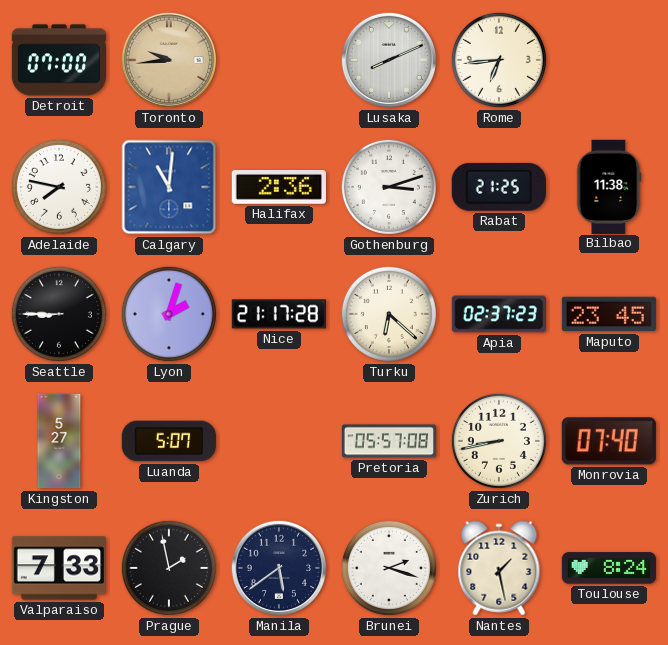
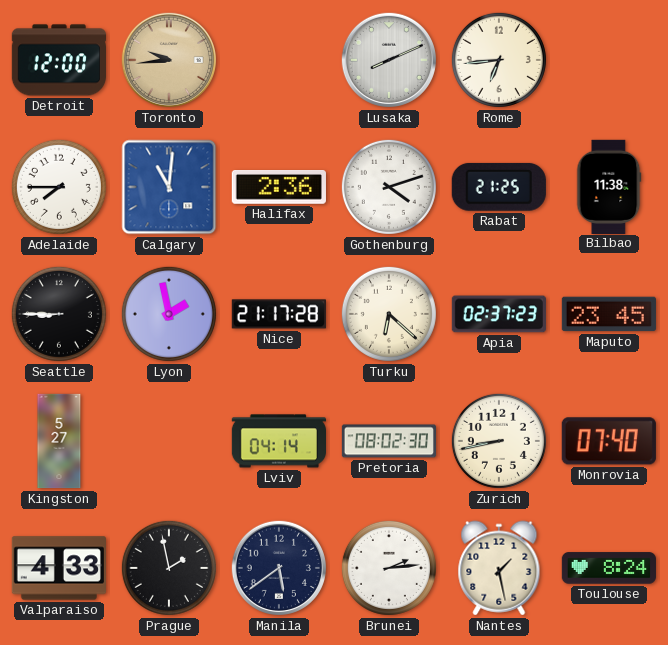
Detroit: 07:00 -> 12:00 (58, 60)
Adelaide: 7:47 -> 7:45 (59, 187)
Gothenburg: 3:12 -> 4:12 (389, 187)
Lyon: 2:03 -> 1:58 (169, 314)
Luanda: 5:07 -> none (169, 441)
Lviv: none -> 04:14 (278, 441)
Pretoria: 05:57 -> 08:02 (389, 441)
Valparaiso: 7:33 -> 4:33 (58, 568)
Brunei: 2:18 -> 2:14 (389, 568)
